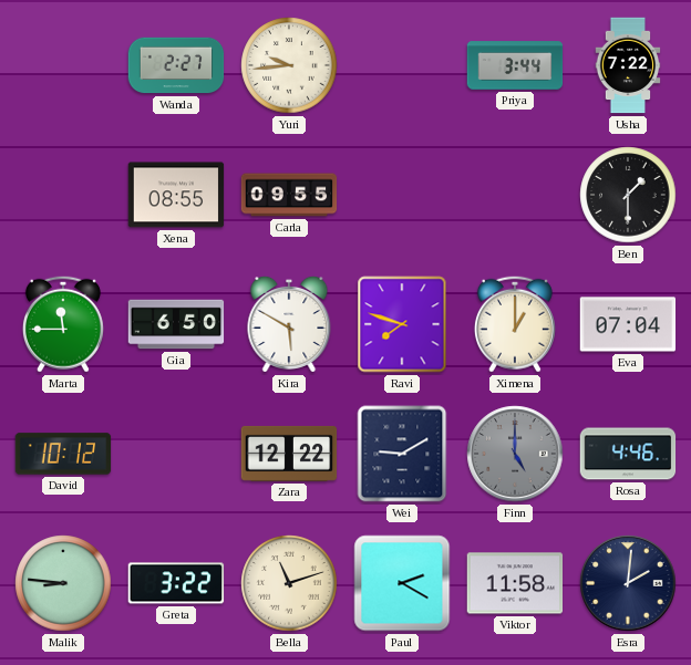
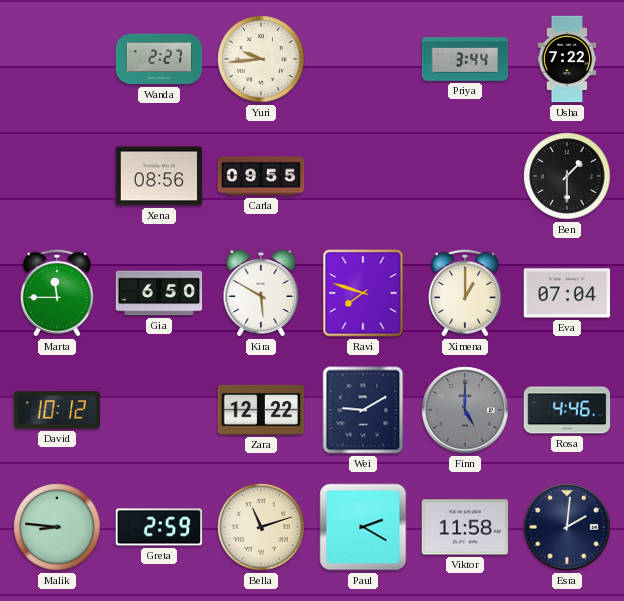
Xena: 08:55 -> 08:56 (159, 176)
Greta: 3:22 -> 2:59 (159, 527)
